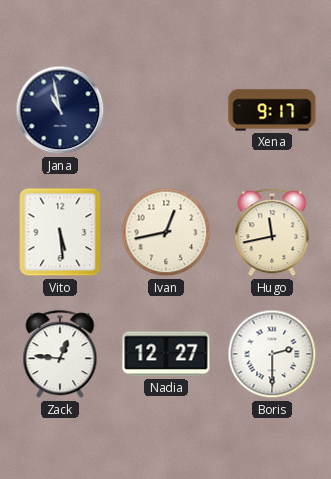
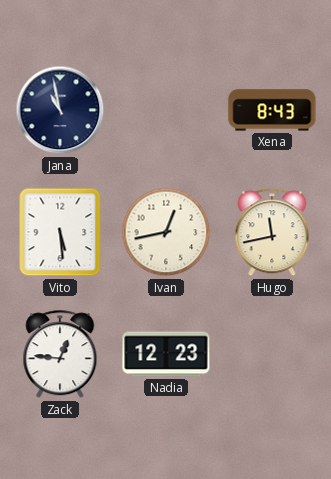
Xena: 9:17 -> 8:43 (272, 110)
Nadia: 12:27 -> 12:23 (166, 354)
Boris: 2:30 -> none (272, 354)
